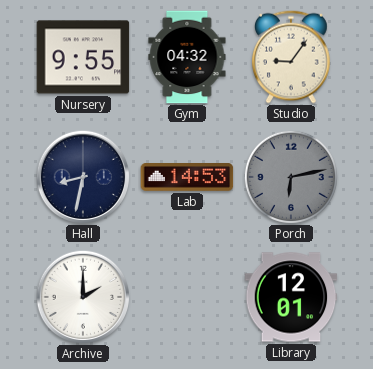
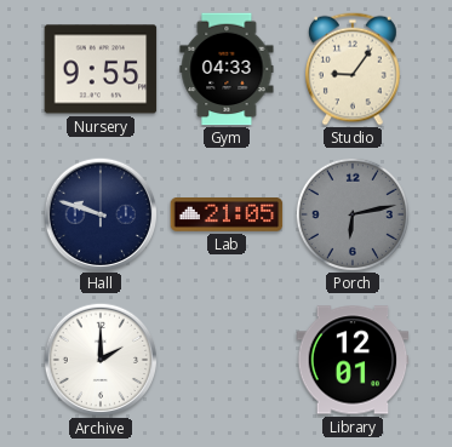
Gym: 04:32 -> 04:33 (227, 69)
Hall: 8:32 -> 9:48 (99, 213)
Lab: 14:53 -> 21:05 (227, 216)
